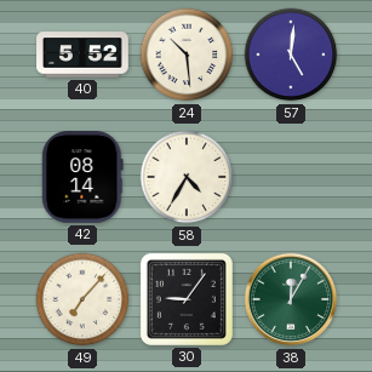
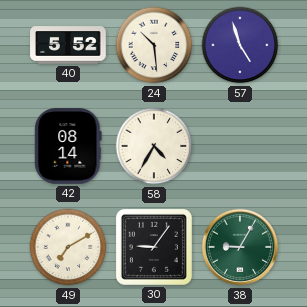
57: 5:01 -> 4:57 (240, 45)
49: 7:07 -> 7:10 (68, 247)
38: 12:05 -> 9:05 (239, 247)
